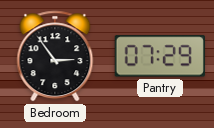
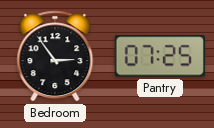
Pantry: 07:29 -> 07:25 (160, 56)
